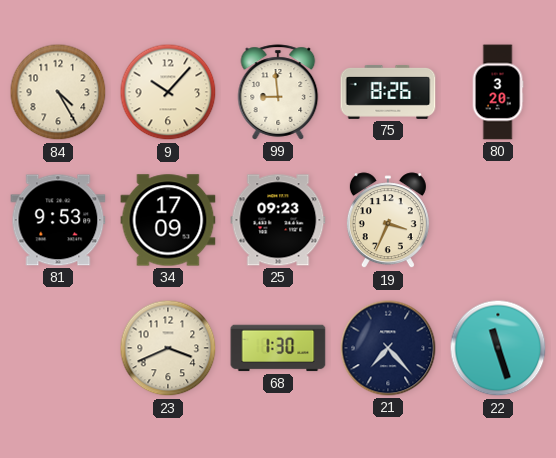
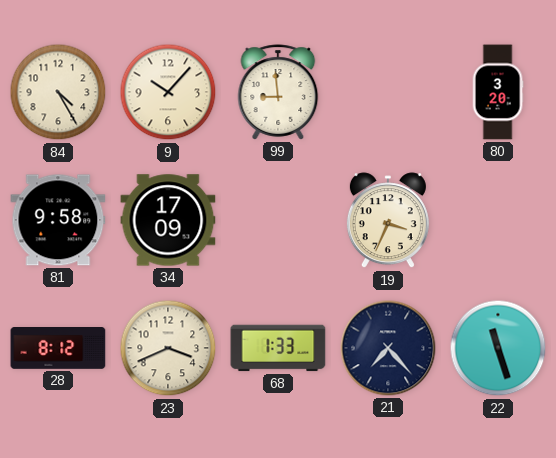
75: 8:26 -> none (388, 92)
81: 9:53 -> 9:58 (58, 220)
25: 09:23 -> none (278, 220)
28: none -> 8:12 (58, 349)
68: 1:30 -> 1:33 (278, 348)
